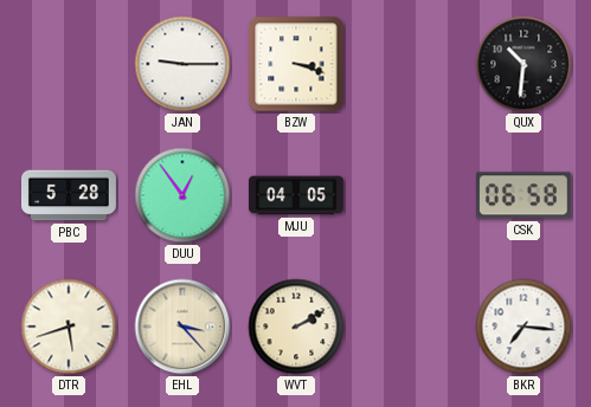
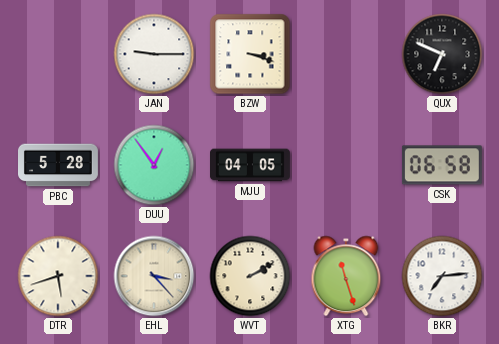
QUX: 10:31 -> 6:49 (442, 54)
XTG: none -> 11:27 (346, 276)
BKR: 7:16 -> 7:14 (442, 276)
